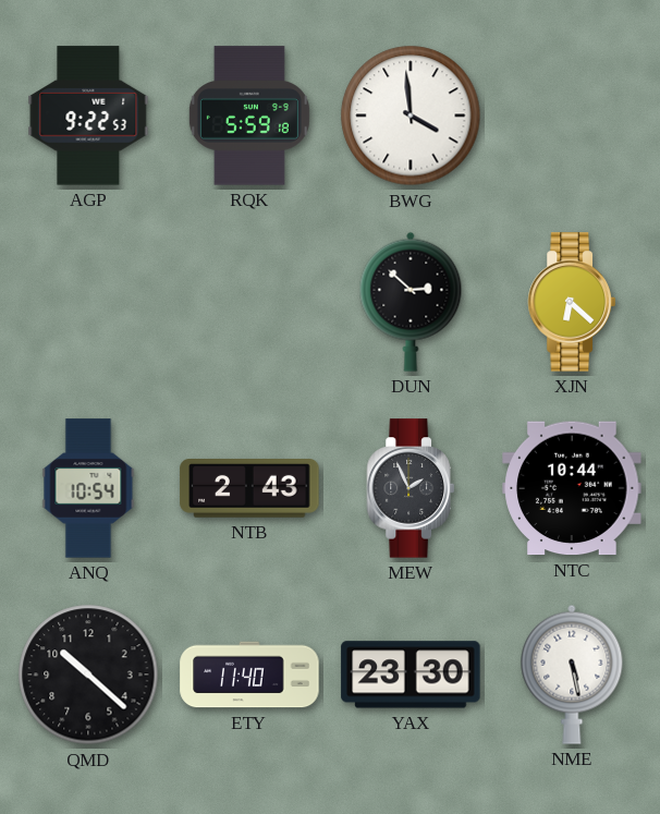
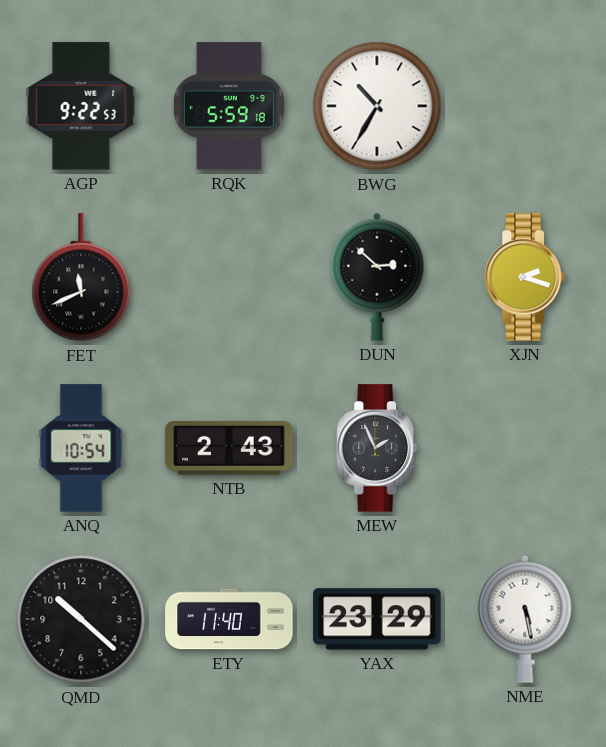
BWG: 3:59 -> 10:35 (377, 106)
FET: none -> 11:41 (81, 278)
XJN: 6:22 -> 2:18 (525, 277)
NTC: 10:44 -> none (572, 488)
YAX: 23:30 -> 23:29 (377, 619)
